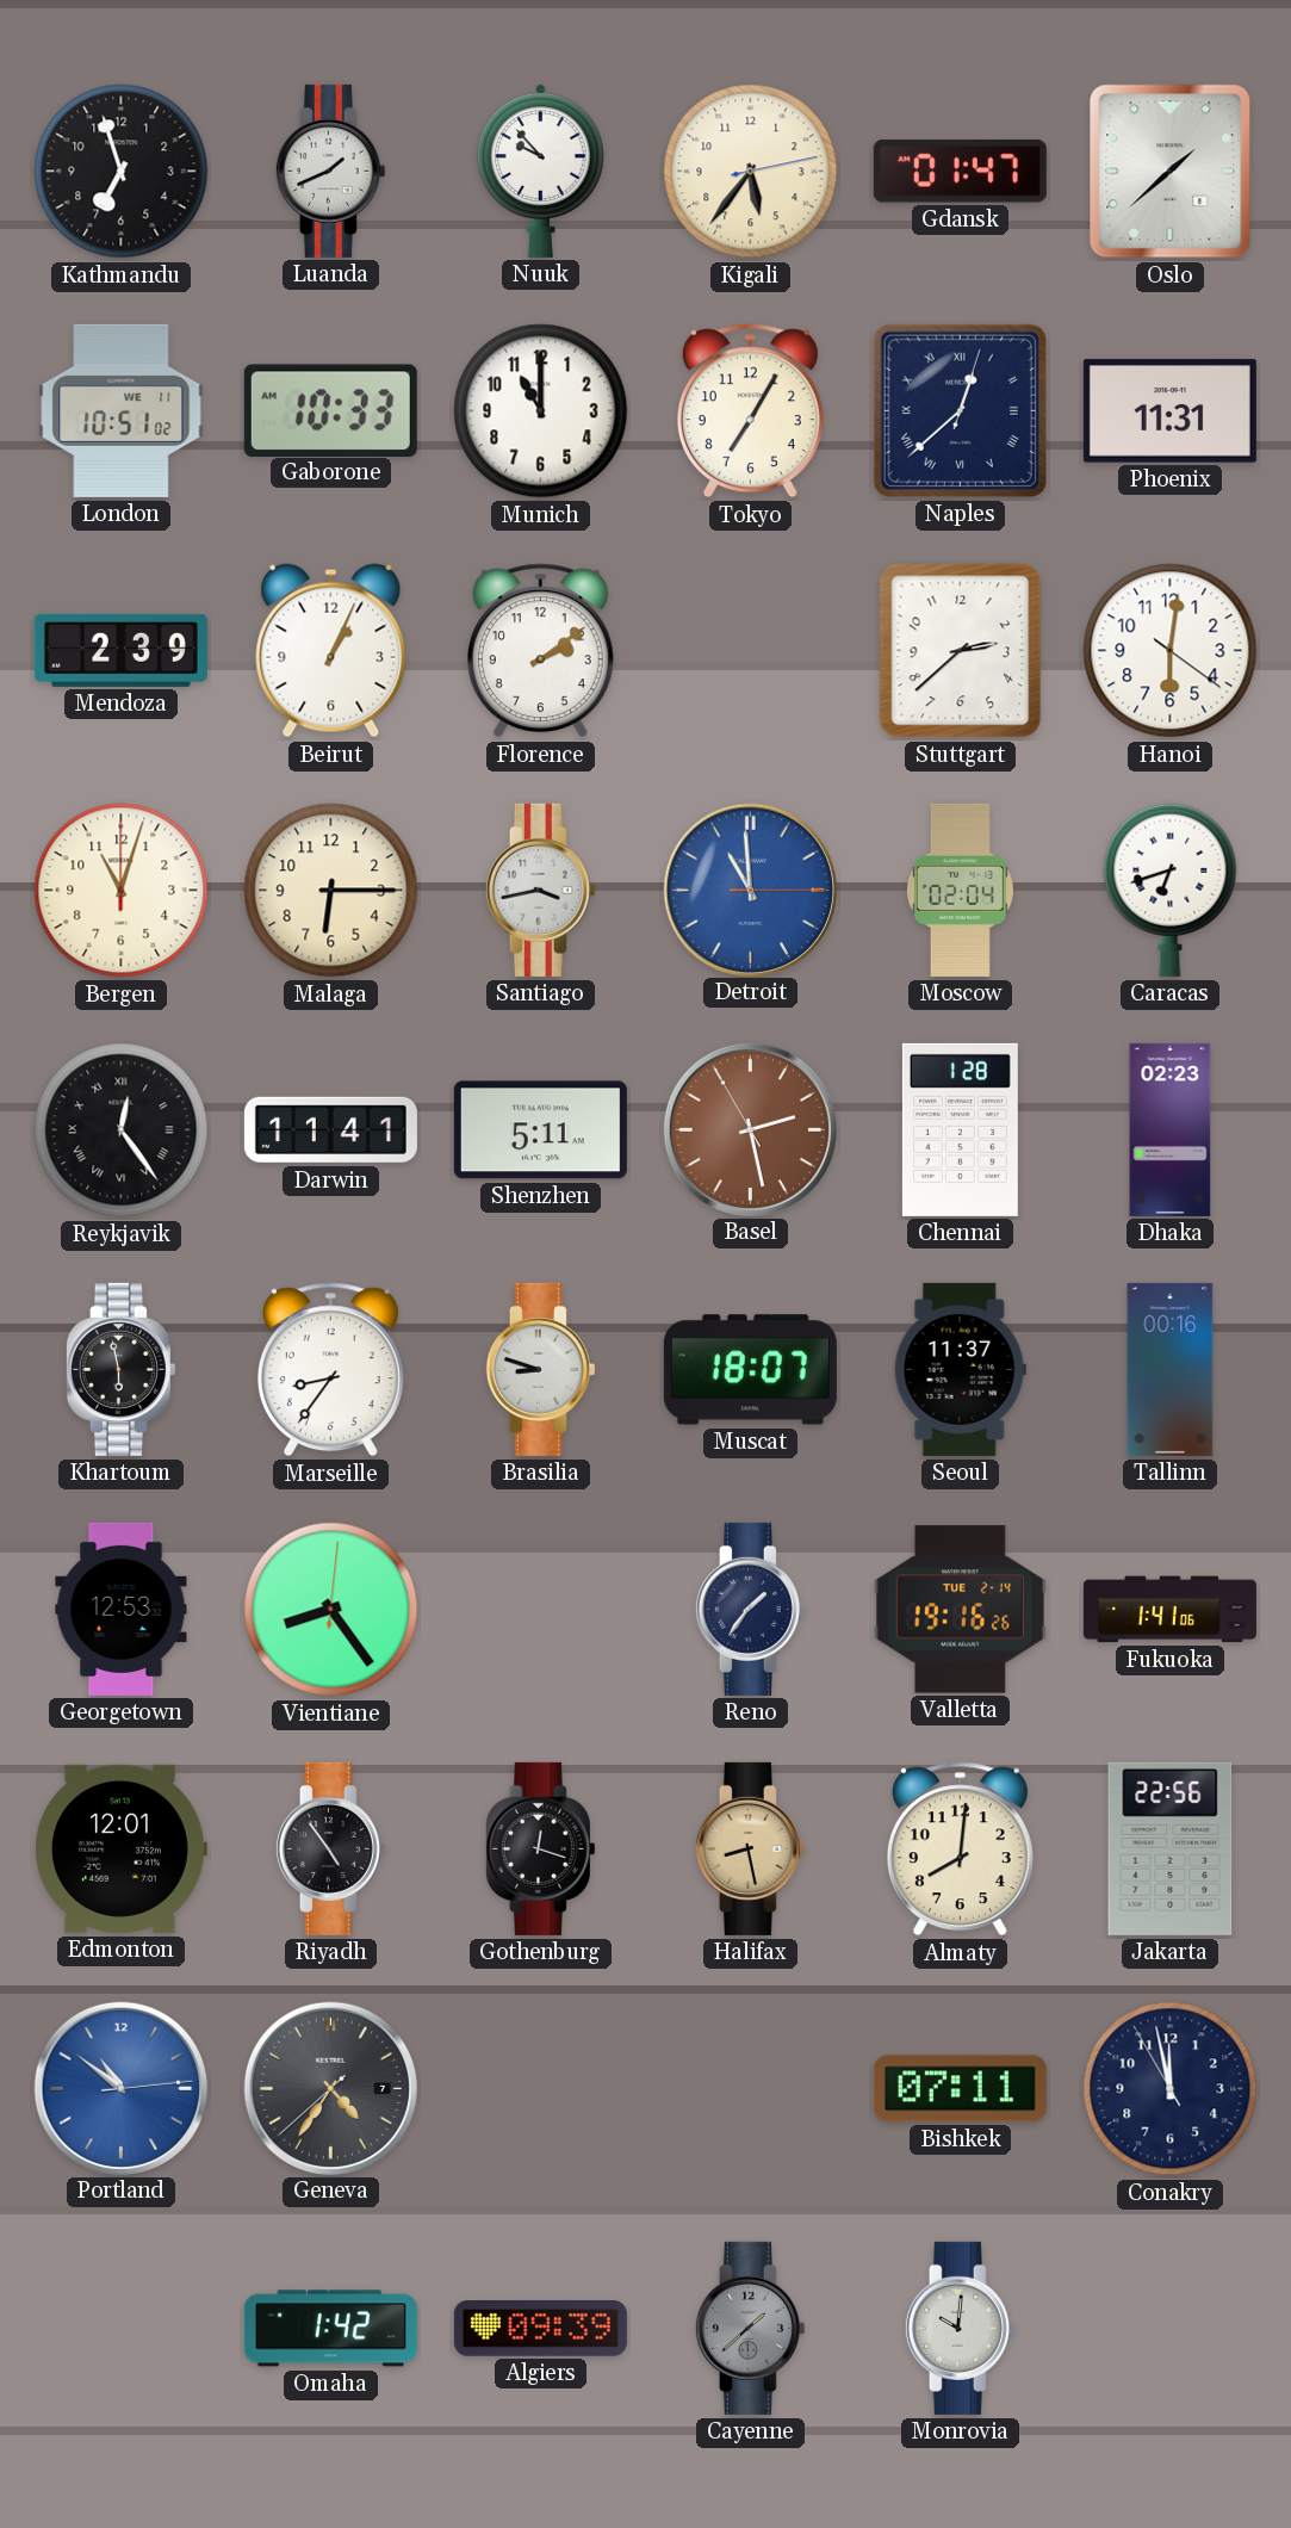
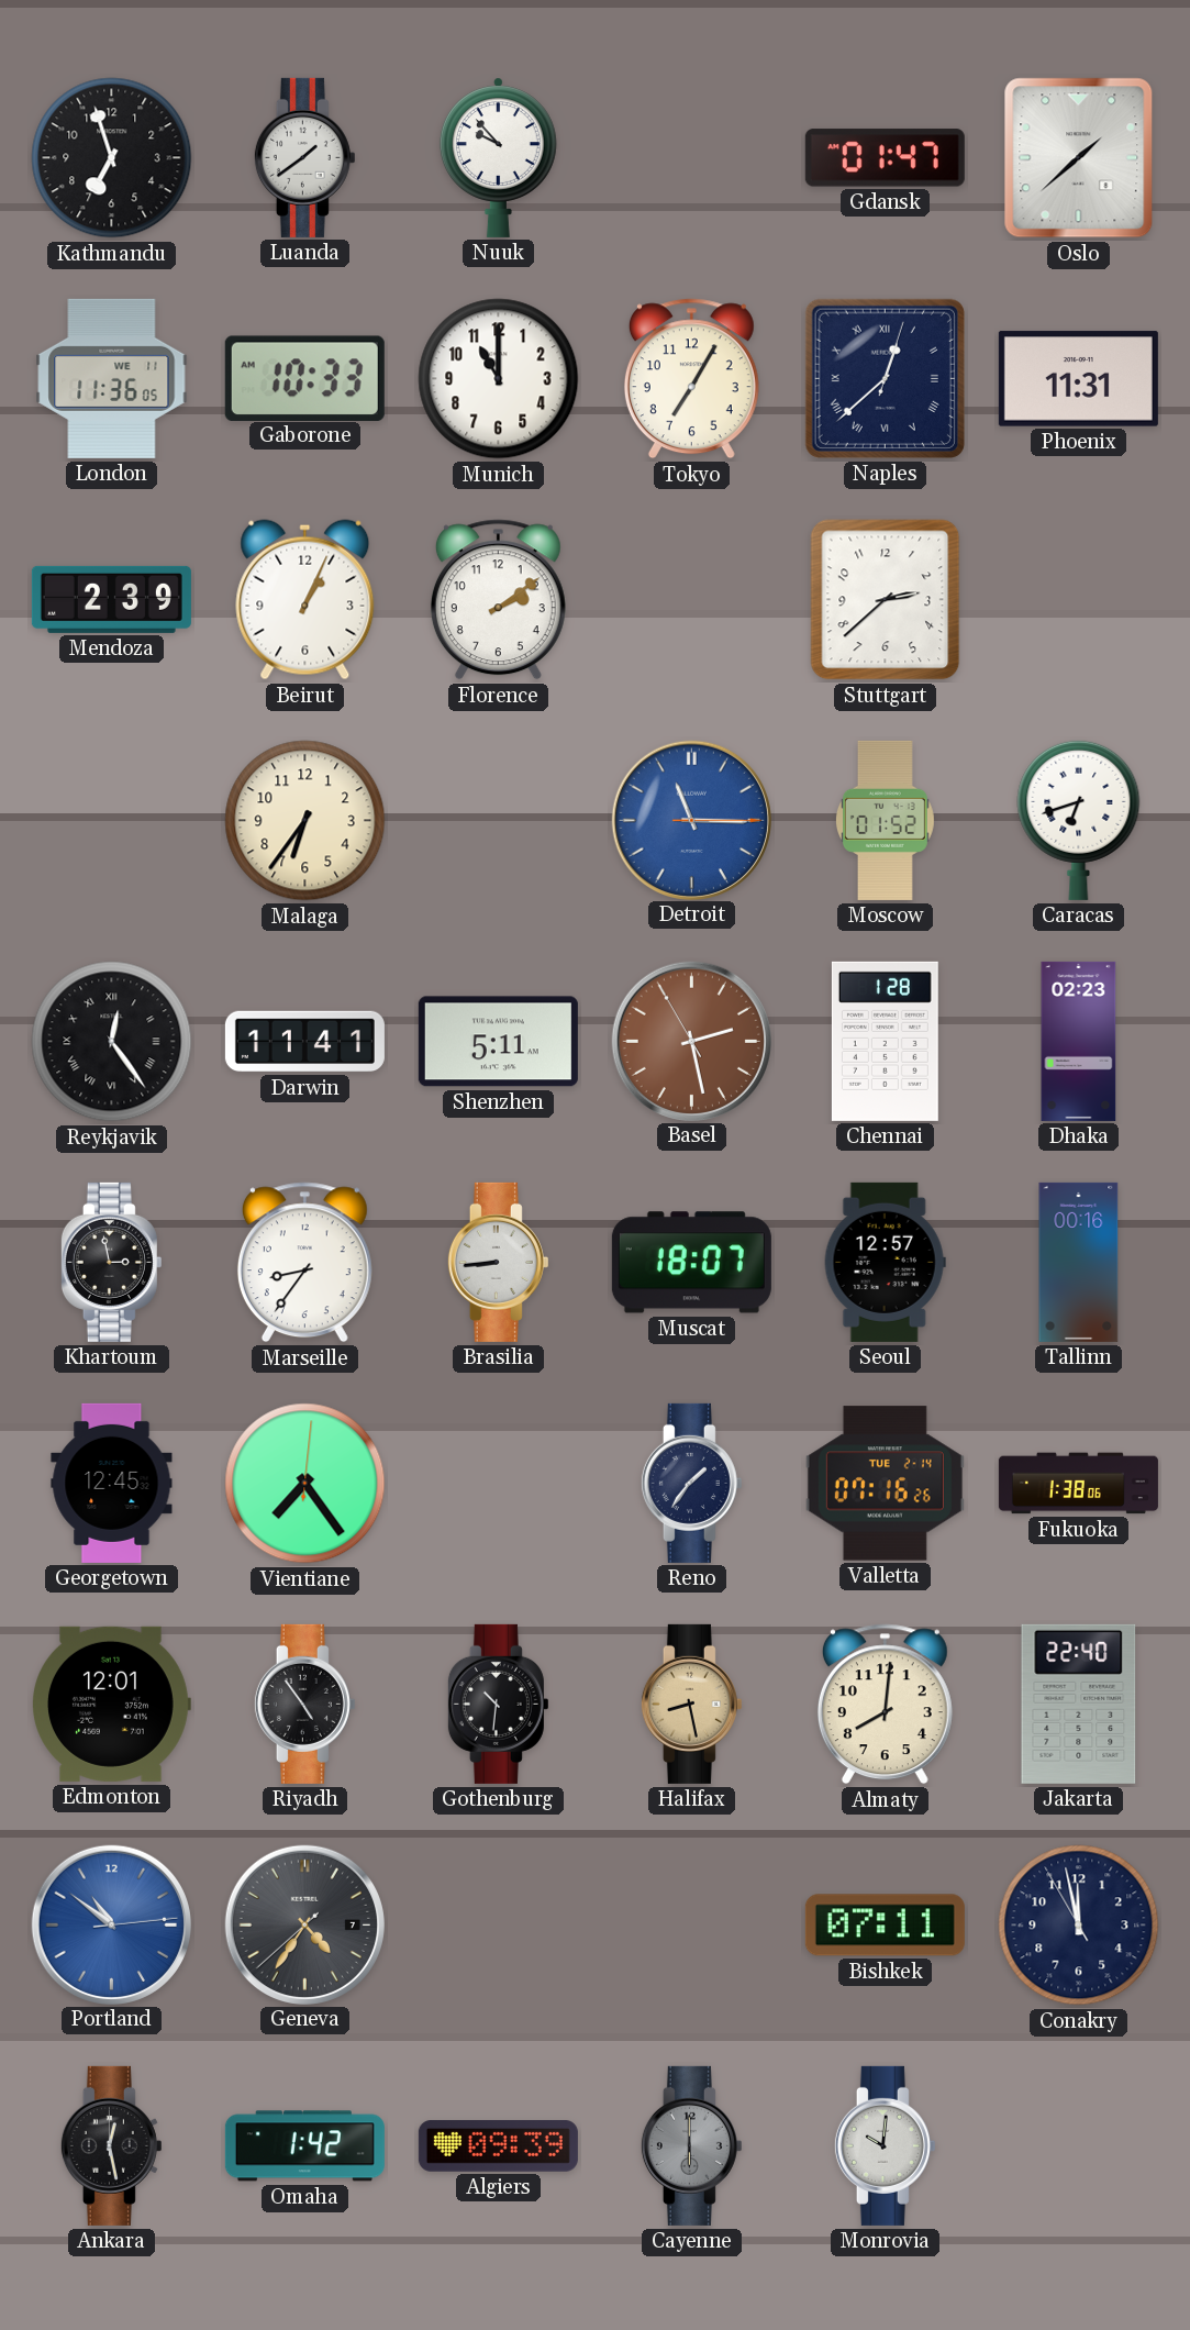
Luanda: 1:41 -> 1:39 (304, 157)
Kigali: 5:36 -> none (751, 172)
London: 10:51 -> 11:36 (112, 378)
Hanoi: 6:01 -> none (1171, 651)
Bergen: 11:03 -> none (122, 891)
Malaga: 6:15 -> 6:36 (305, 821)
Santiago: 3:43 -> none (540, 890)
Detroit: 10:59 -> 11:15 (691, 820)
Moscow: 02:04 -> 01:52 (885, 820)
Khartoum: 5:58 -> 2:58 (111, 1262)
Brasilia: 8:48 -> 8:44 (498, 1262)
Seoul: 11:37 -> 12:57 (885, 1262)
Georgetown: 12:53 -> 12:45 (112, 1483)
Vientiane: 8:24 -> 7:24 (305, 1484)
Valletta: 19:16 -> 07:16 (885, 1484)
Fukuoka: 1:41 -> 1:38 (1078, 1484)
Gothenburg: 12:18 -> 10:31 (498, 1704)
Jakarta: 22:56 -> 22:40 (1079, 1704)
Ankara: none -> 12:28 (111, 2145)
Cayenne: 1:38 -> 6:00 (691, 2145)
